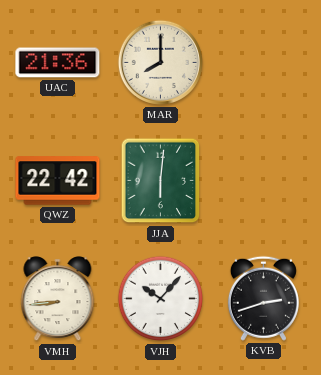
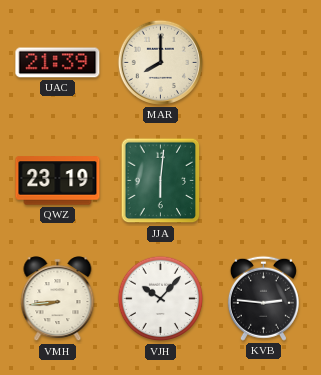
UAC: 21:36 -> 21:39 (58, 63)
QWZ: 22:42 -> 23:19 (58, 181)
KVB: 2:42 -> 2:46 (263, 298)
